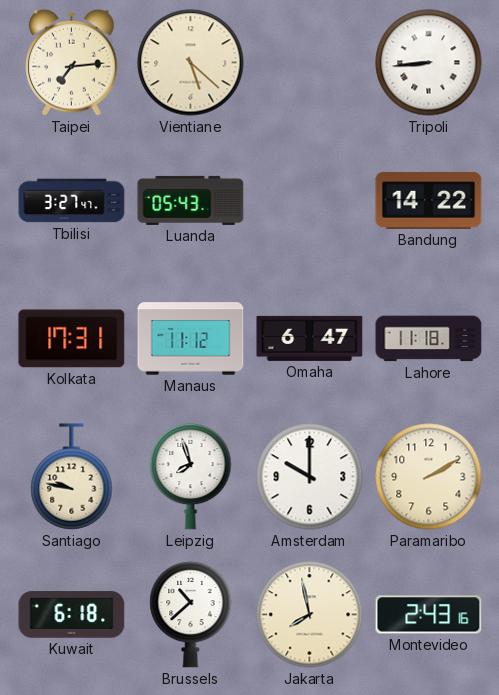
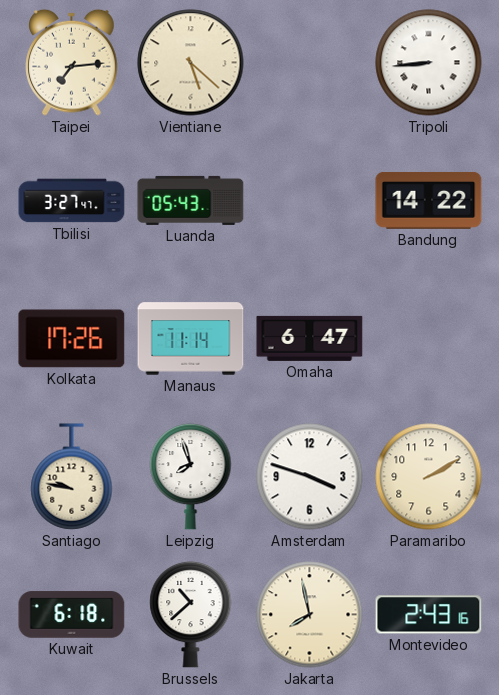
Kolkata: 17:31 -> 17:26 (72, 339)
Manaus: 11:12 -> 11:14 (191, 339)
Lahore: 11:18 -> none (429, 339)
Amsterdam: 10:00 -> 3:48 (310, 477)
